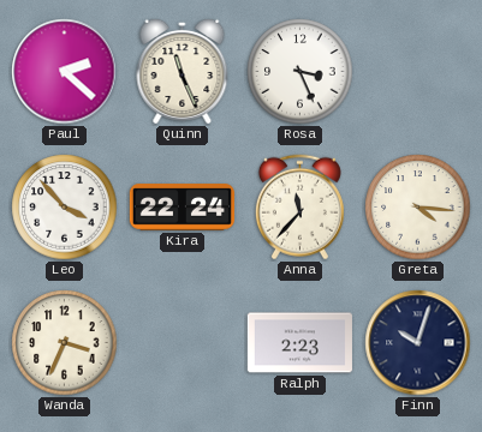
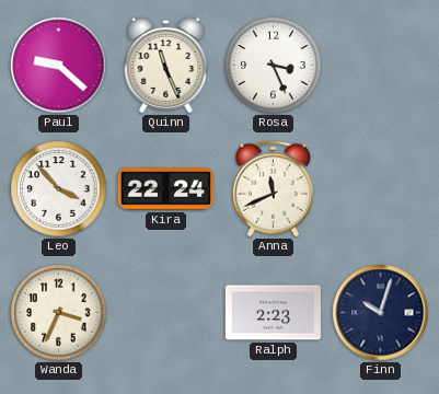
Paul: 2:22 -> 9:22 (59, 66)
Anna: 11:37 -> 11:41 (273, 189)
Greta: 4:16 -> none (418, 208)
